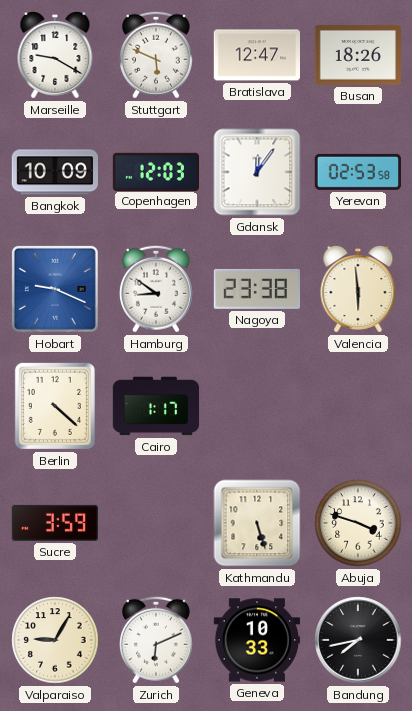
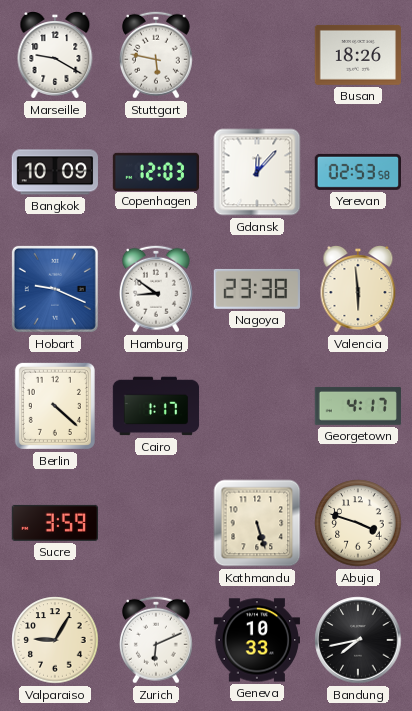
Stuttgart: 5:49 -> 5:47 (156, 55)
Bratislava: 12:47 -> none (256, 55)
Gdansk: 12:06 -> 12:07 (257, 172)
Georgetown: none -> 4:17 (357, 406)
